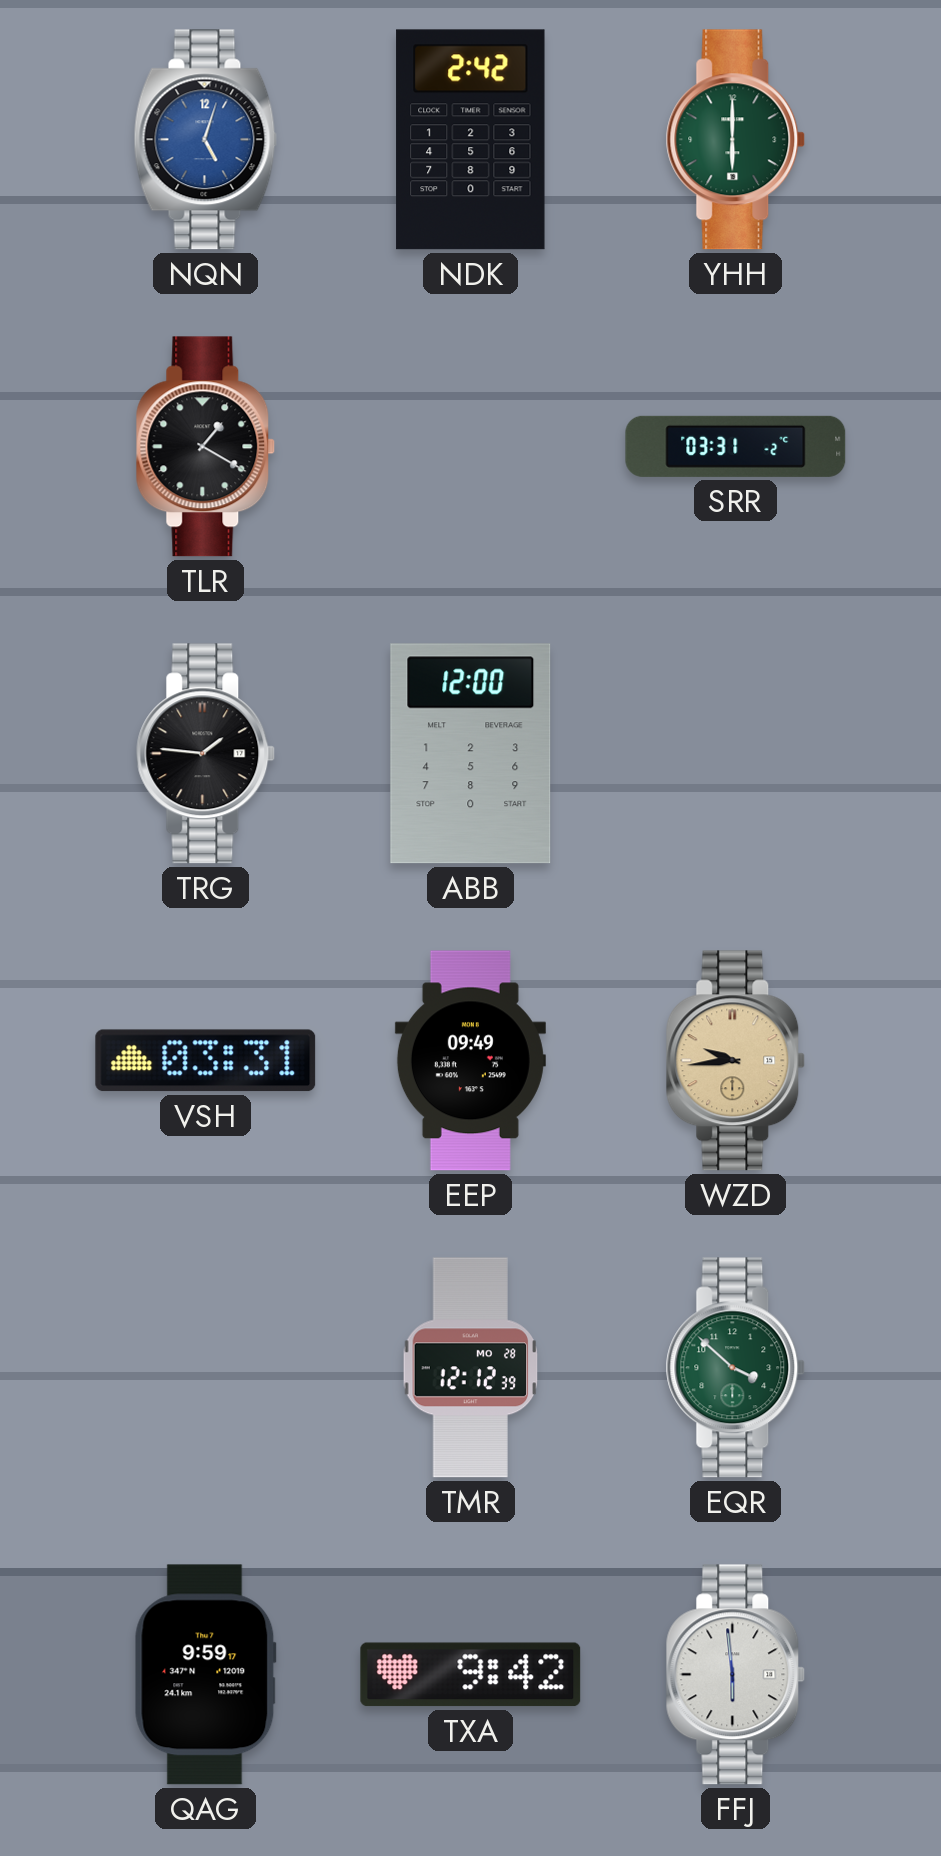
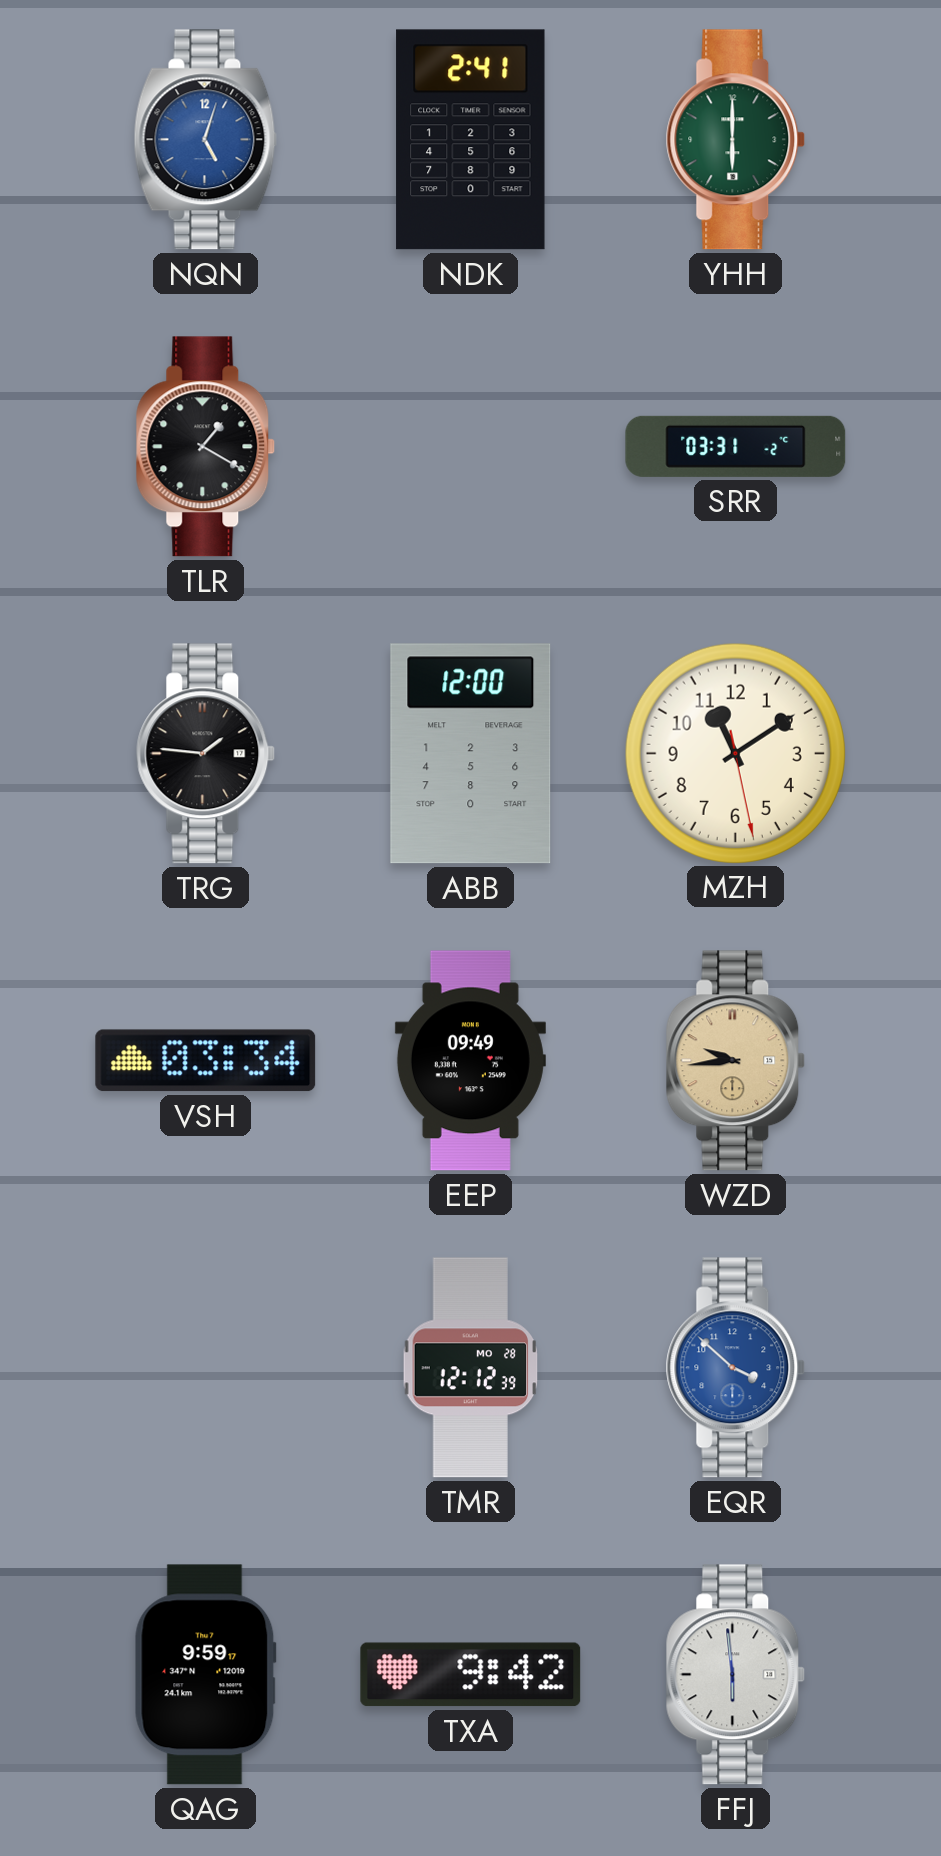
NDK: 2:42 -> 2:41 (471, 140)
MZH: none -> 11:09 (735, 753)
VSH: 03:31 -> 03:34 (206, 1061)
EQR dial: green -> blue (736, 1368)
